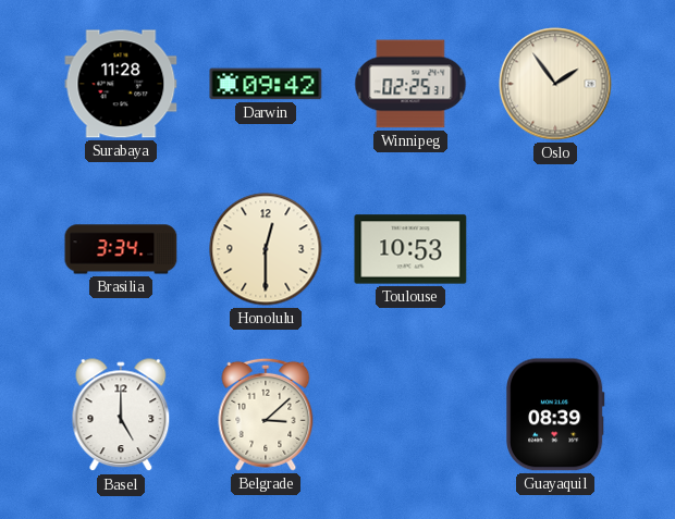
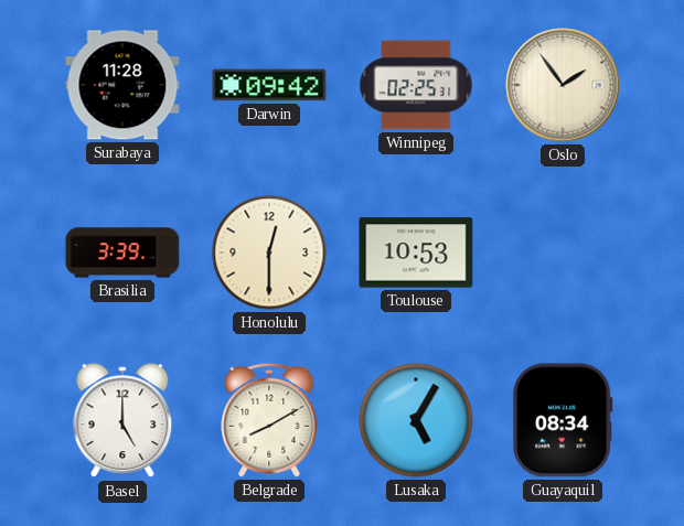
Brasilia: 3:34 -> 3:39 (122, 253)
Belgrade: 3:08 -> 8:10 (269, 420)
Lusaka: none -> 5:05 (416, 420)
Guayaquil: 08:39 -> 08:34 (564, 420)
